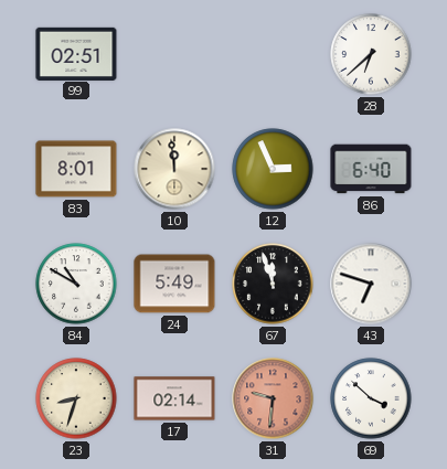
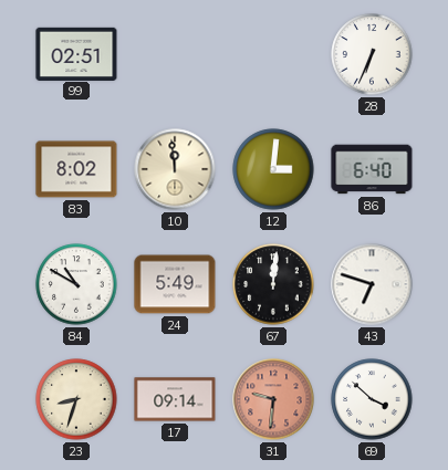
28: 6:38 -> 6:34 (372, 54)
83: 8:01 -> 8:02 (76, 169)
12: 2:56 -> 3:01 (273, 169)
67: 11:57 -> 12:01 (273, 284)
17: 02:14 -> 09:14 (175, 399)
